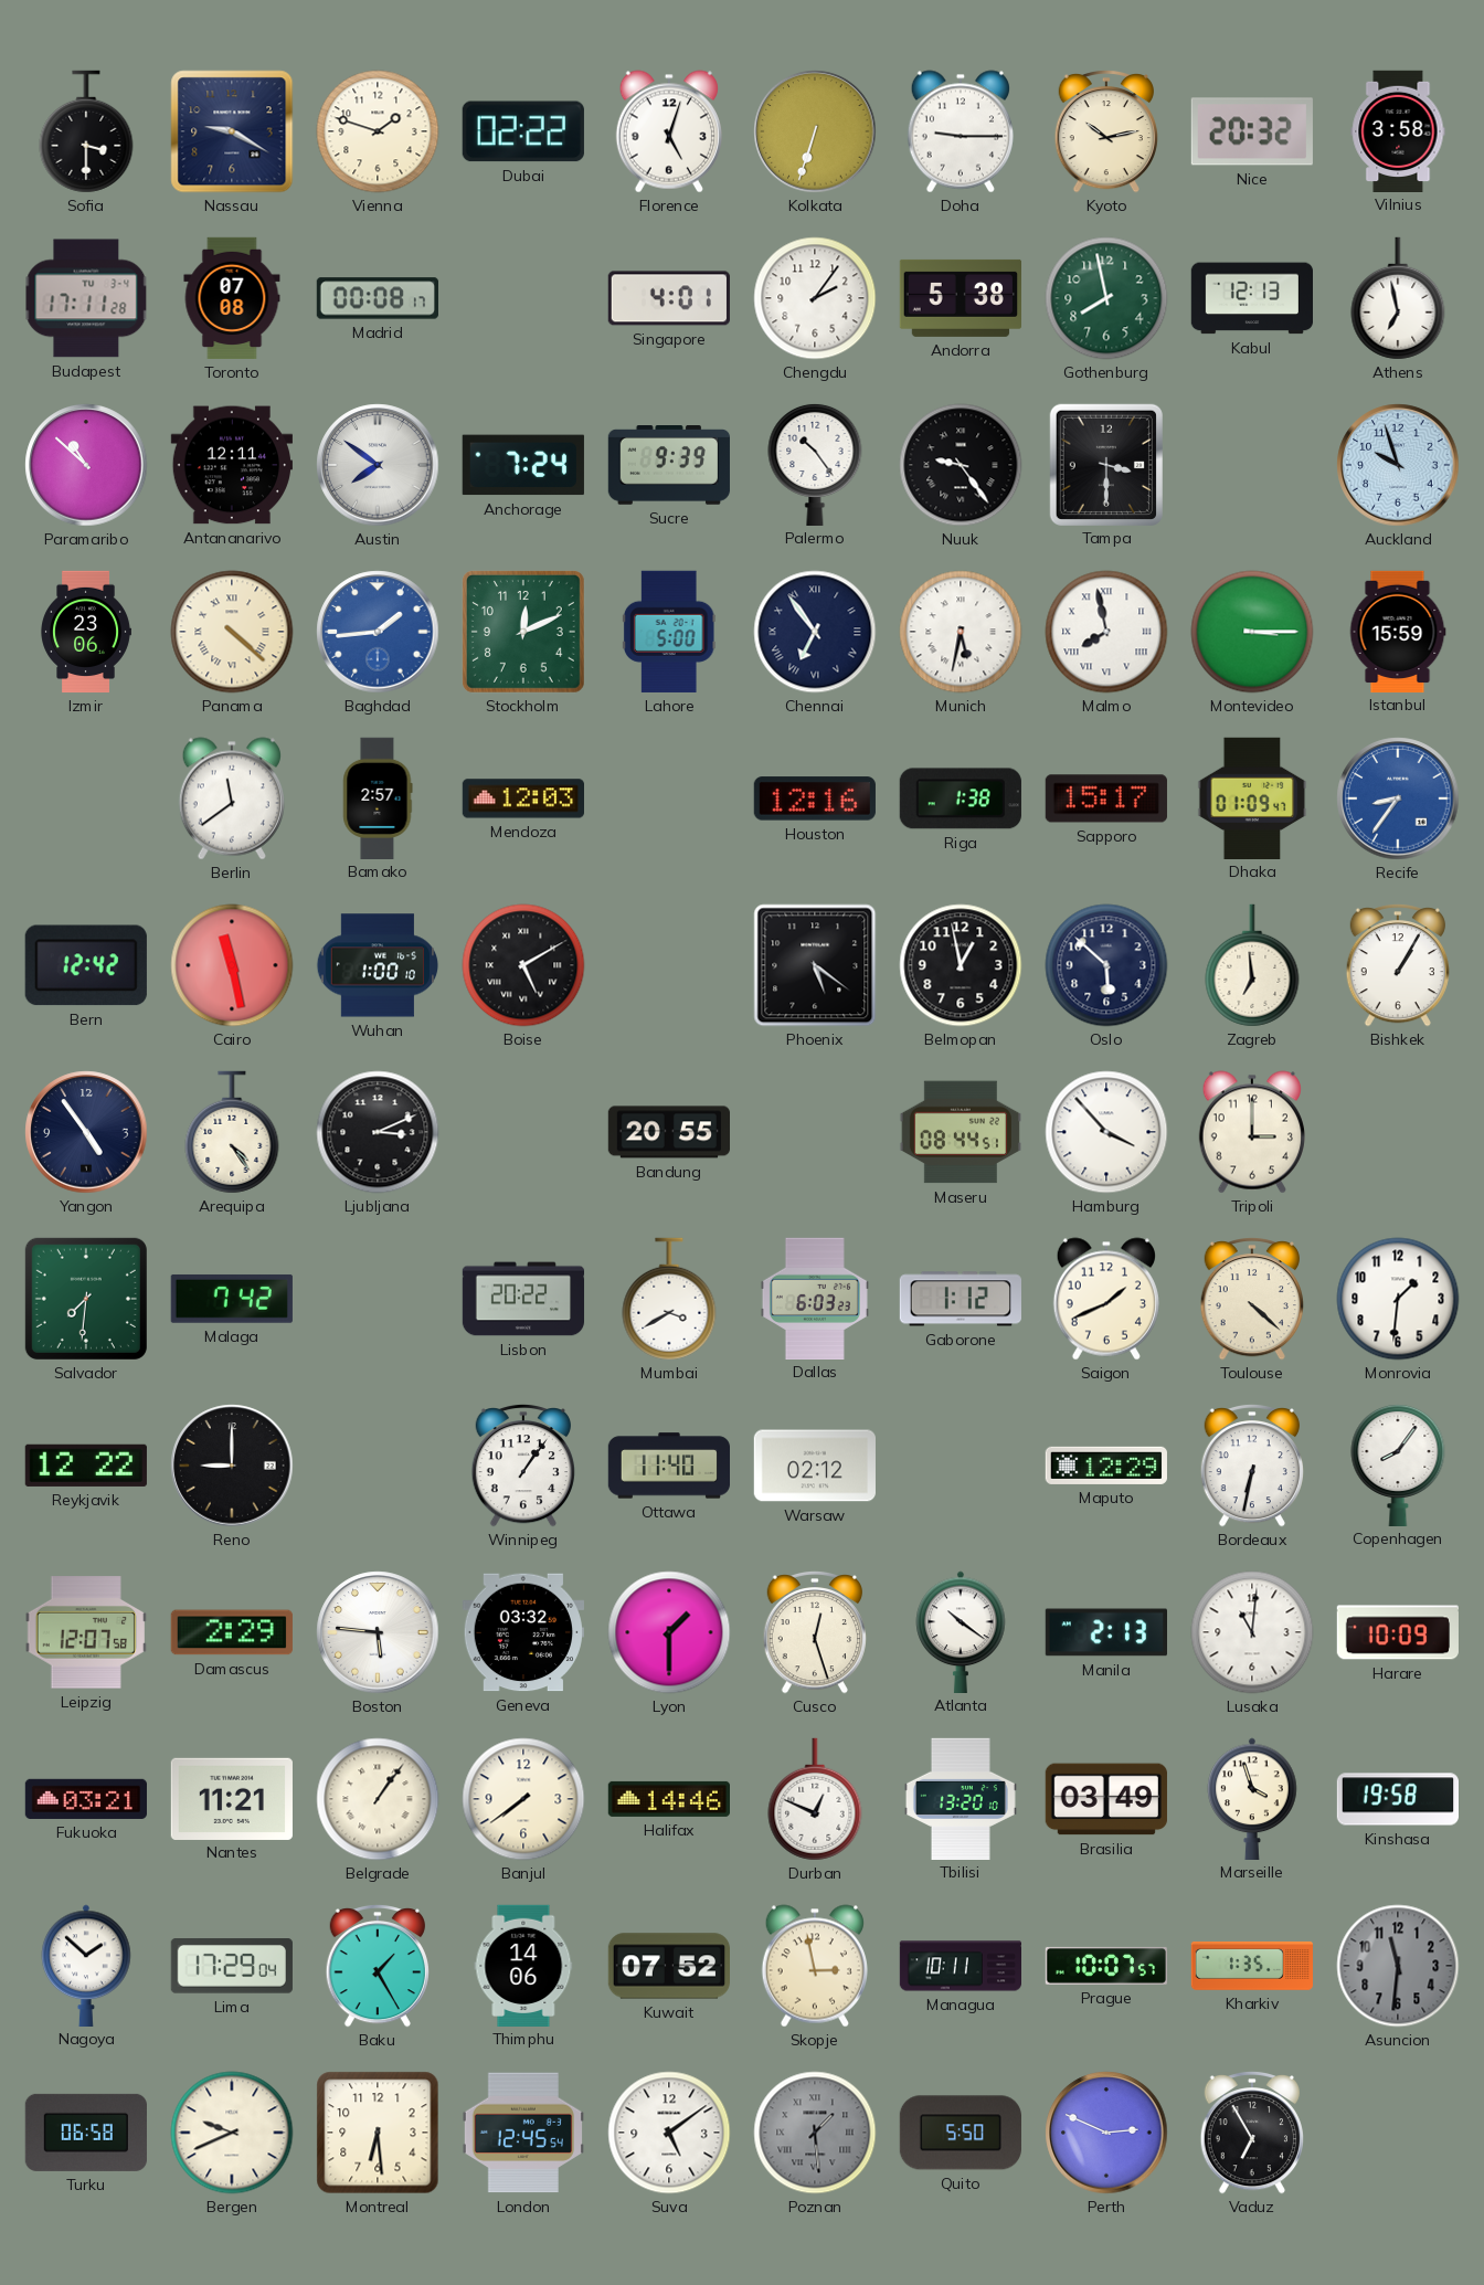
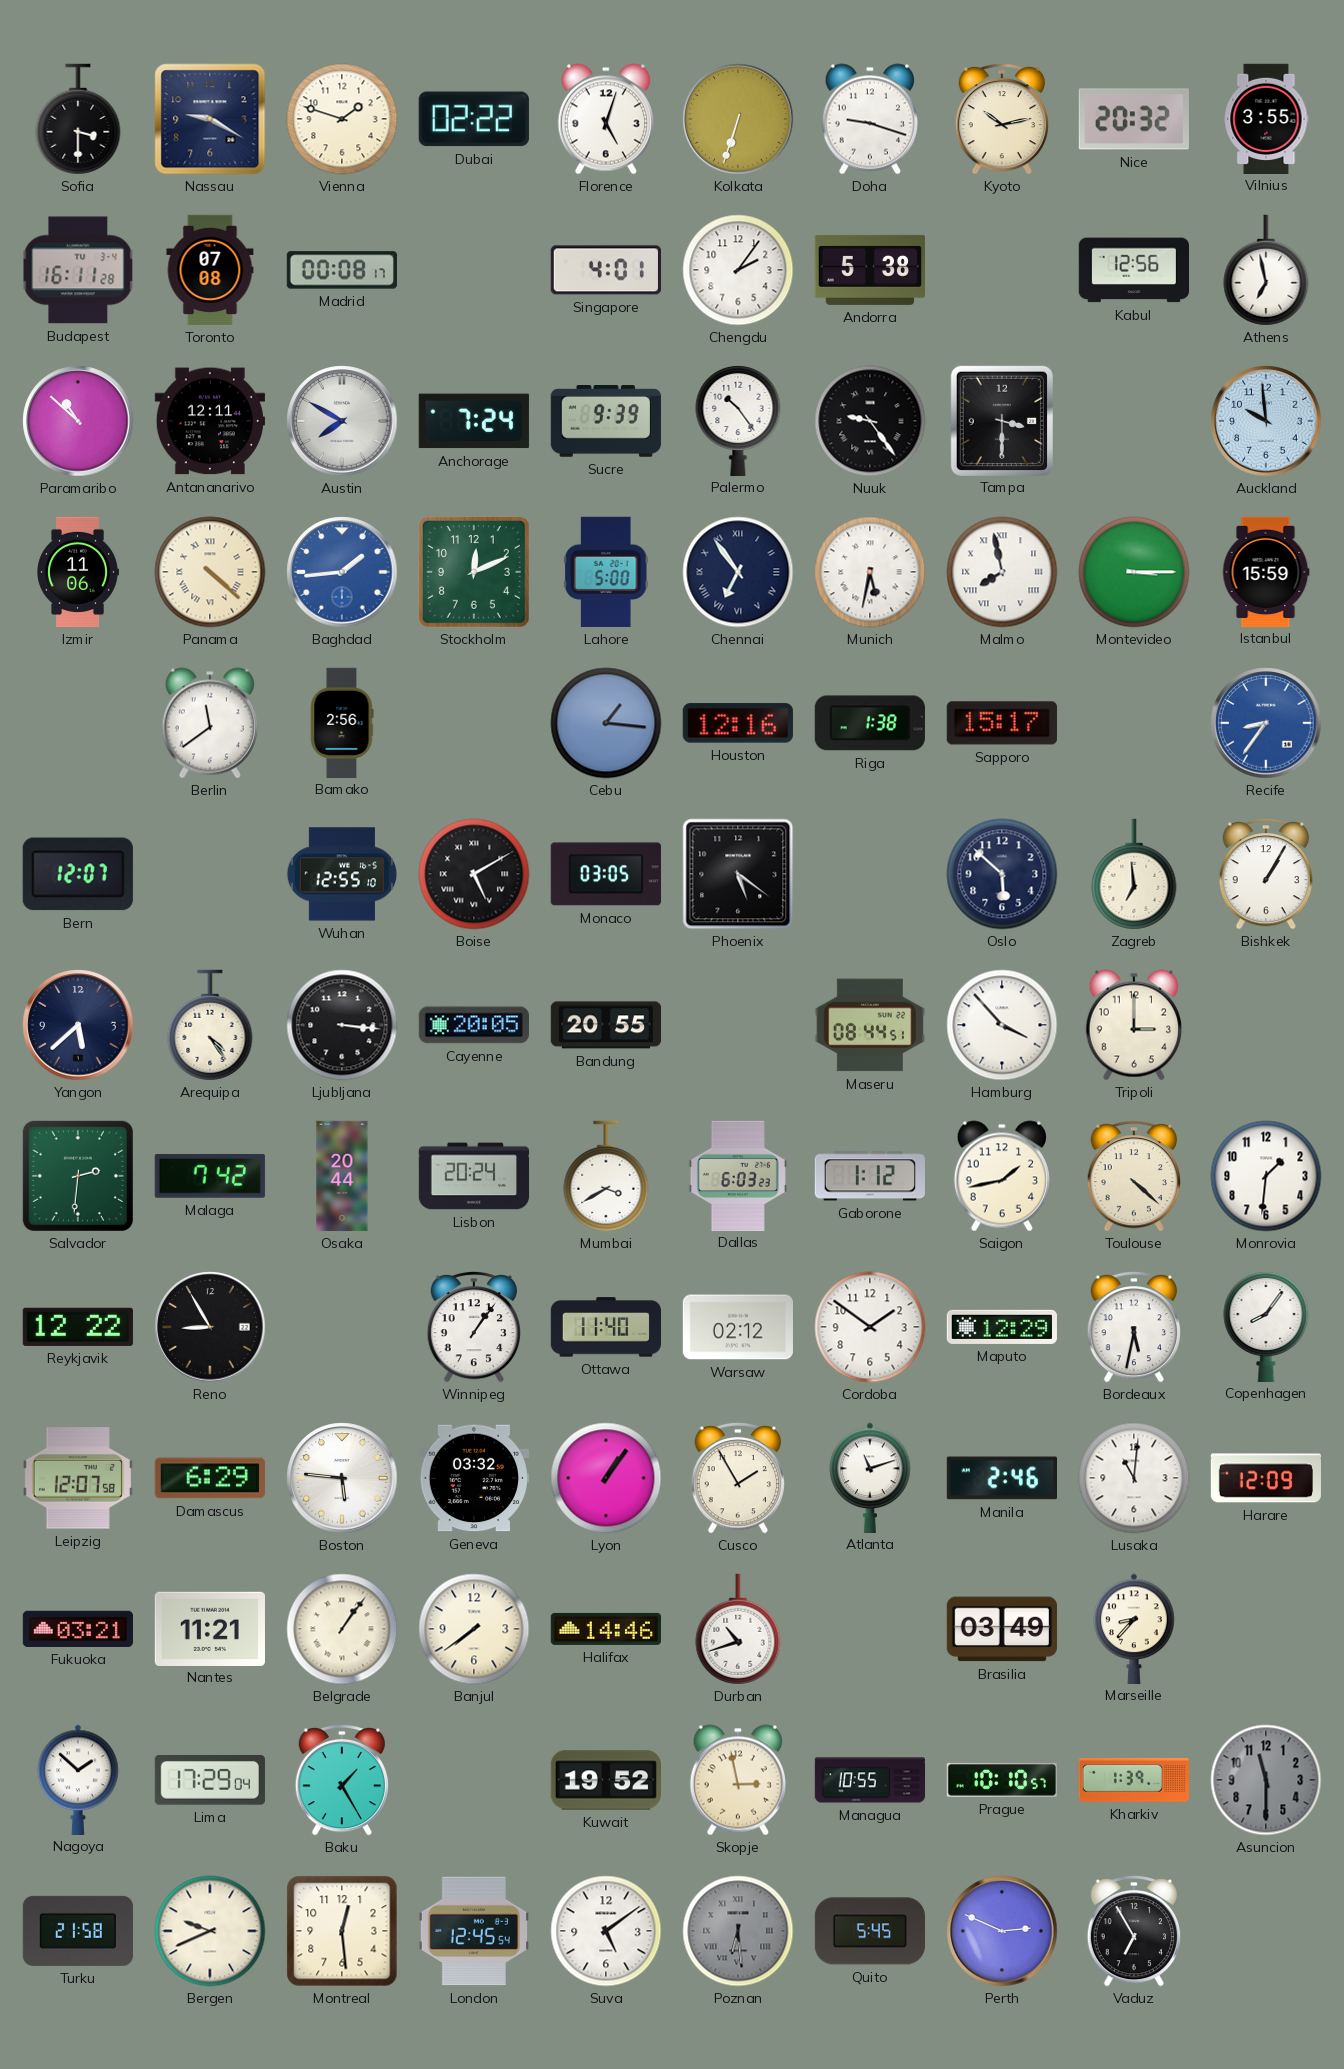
Doha: 9:15 -> 9:18 (870, 119)
Vilnius: 3:58 -> 3:55 (1266, 118)
Budapest: 17:11 -> 16:11 (78, 270)
Gothenburg: 7:58 -> none (1106, 298)
Kabul: 12:13 -> 12:56 (1133, 270)
Austin: 7:51 -> 7:50 (342, 421)
Auckland: 9:57 -> 9:59 (1266, 421)
Izmir: 23:06 -> 11:06 (78, 572)
Bamako: 2:57 -> 2:56 (342, 722)
Mendoza: 12:03 -> none (522, 798)
Cebu: none -> 1:16 (606, 723)
Dhaka: 01:09 -> none (1252, 797)
Bern: 12:42 -> 12:07 (78, 874)
Cairo: 11:28 -> none (232, 965)
Wuhan: 1:00 -> 12:55 (342, 874)
Monaco: none -> 03:05 (606, 874)
Belmopan: 12:58 -> none (961, 965)
Yangon: 4:54 -> 5:38 (78, 1025)
Ljubljana: 3:11 -> 3:16 (342, 1025)
Cayenne: none -> 20:05 (474, 1025)
Salvador: 7:31 -> 2:31 (78, 1176)
Osaka: none -> 20:44 (342, 1176)
Lisbon: 20:22 -> 20:24 (474, 1176)
Saigon: 1:41 -> 1:43 (1002, 1176)
Reno: 9:00 -> 8:55 (210, 1327)
Cordoba: none -> 1:51 (870, 1327)
Bordeaux: 6:32 -> 5:32 (1133, 1327)
Damascus: 2:29 -> 6:29 (210, 1478)
Lyon: 1:30 -> 1:06 (606, 1478)
Cusco: 12:27 -> 1:55 (737, 1478)
Atlanta: 10:21 -> 11:12 (870, 1477)
Manila: 2:13 -> 2:46 (1001, 1478)
Harare: 10:09 -> 12:09 (1266, 1478)
Durban: 12:49 -> 10:42 (738, 1629)
Tbilisi: 13:20 -> none (961, 1798)
Marseille: 3:57 -> 8:37 (1134, 1628)
Kinshasa: 19:58 -> none (1398, 1799)
Thimphu: 14:06 -> none (523, 1965)
Kuwait: 07:52 -> 19:52 (605, 1780)
Managua: 10:11 -> 10:55 (870, 1780)
Prague: 10:07 -> 10:10 (1002, 1780)
Kharkiv: 1:35 -> 1:39 (1133, 1780)
Asuncion: 11:31 -> 11:30 (1266, 1780)
Turku: 06:58 -> 21:58 (78, 1931)
Montreal: 6:29 -> 12:29 (342, 1931)
Poznan: 1:29 -> 6:29 (738, 1931)
Quito: 5:50 -> 5:45 (870, 1931)
